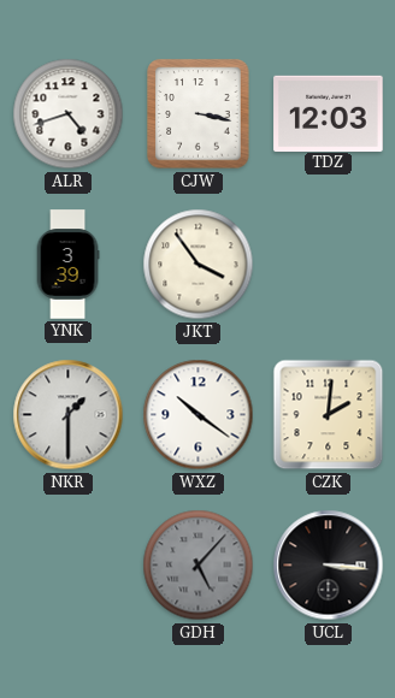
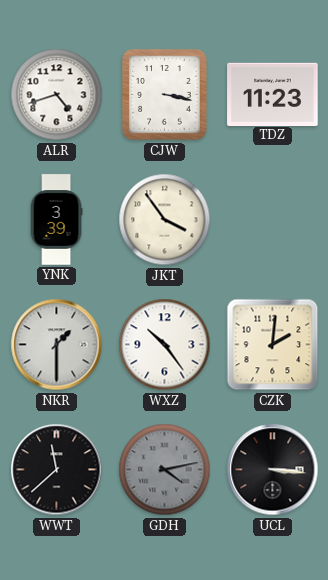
TDZ: 12:03 -> 11:23 (273, 94)
WXZ: 10:21 -> 10:24 (165, 345)
WWT: none -> 11:38 (57, 470)
GDH: 5:07 -> 4:13 (165, 470)
